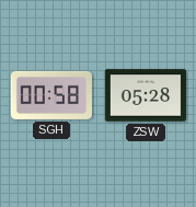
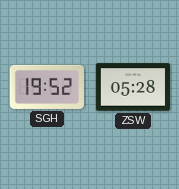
SGH: 00:58 -> 19:52 (46, 87)
